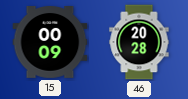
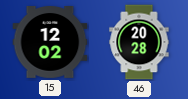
15: 00:09 -> 12:02 (50, 43)
